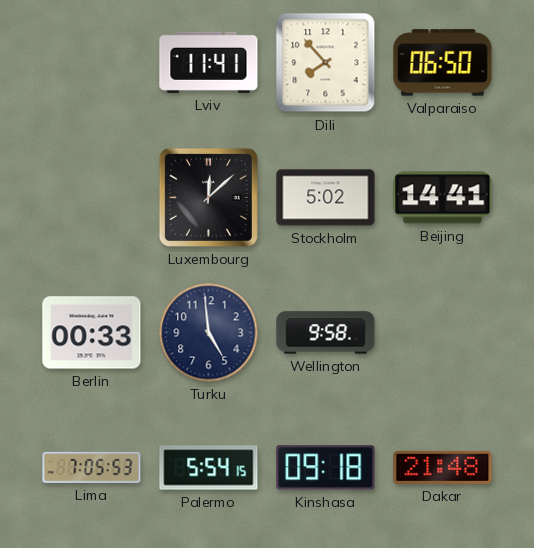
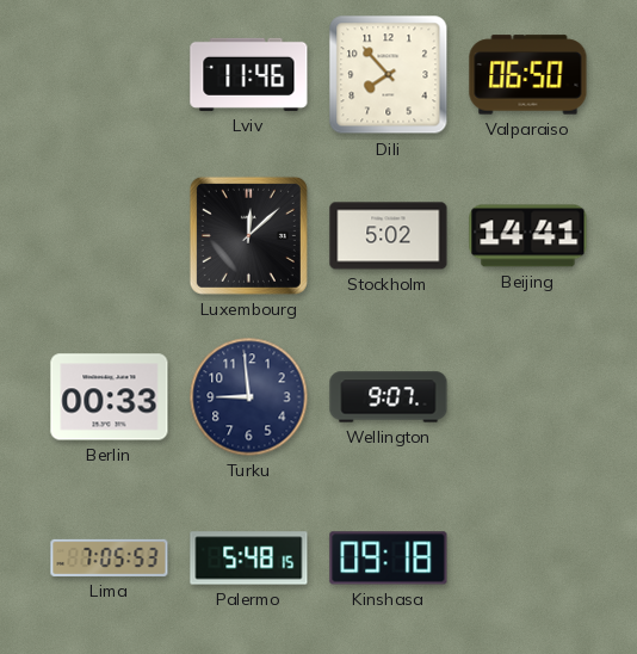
Lviv: 11:41 -> 11:46 (249, 74)
Turku: 4:59 -> 8:59 (249, 397)
Wellington: 9:58 -> 9:07 (389, 397)
Palermo: 5:54 -> 5:48 (249, 559)
Dakar: 21:48 -> none (443, 467)
